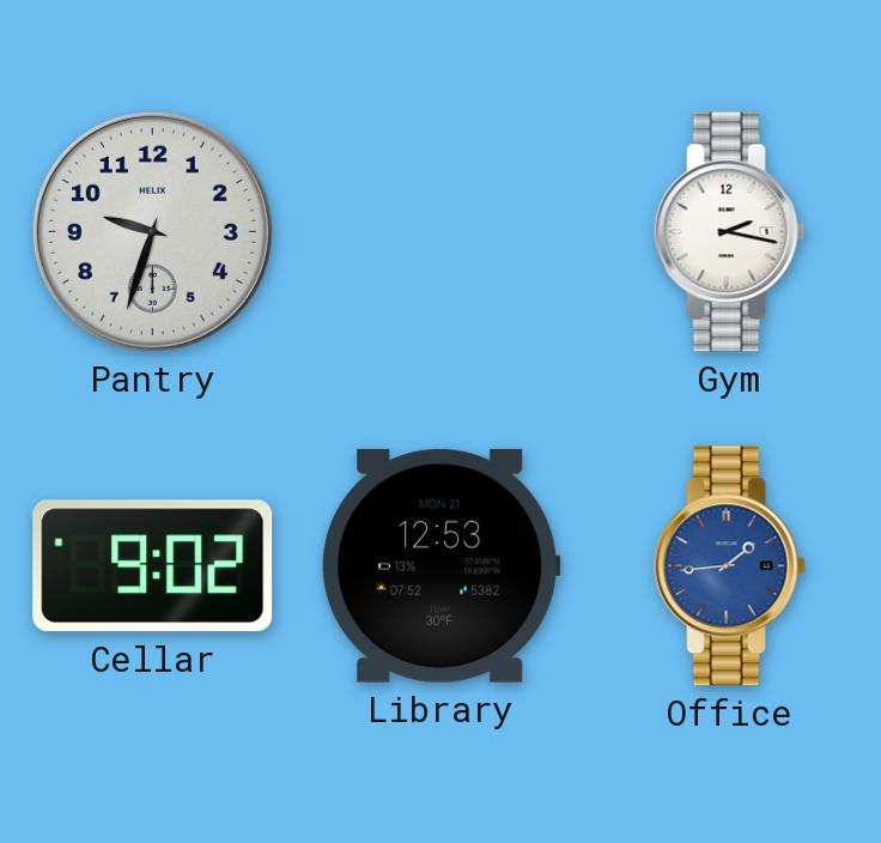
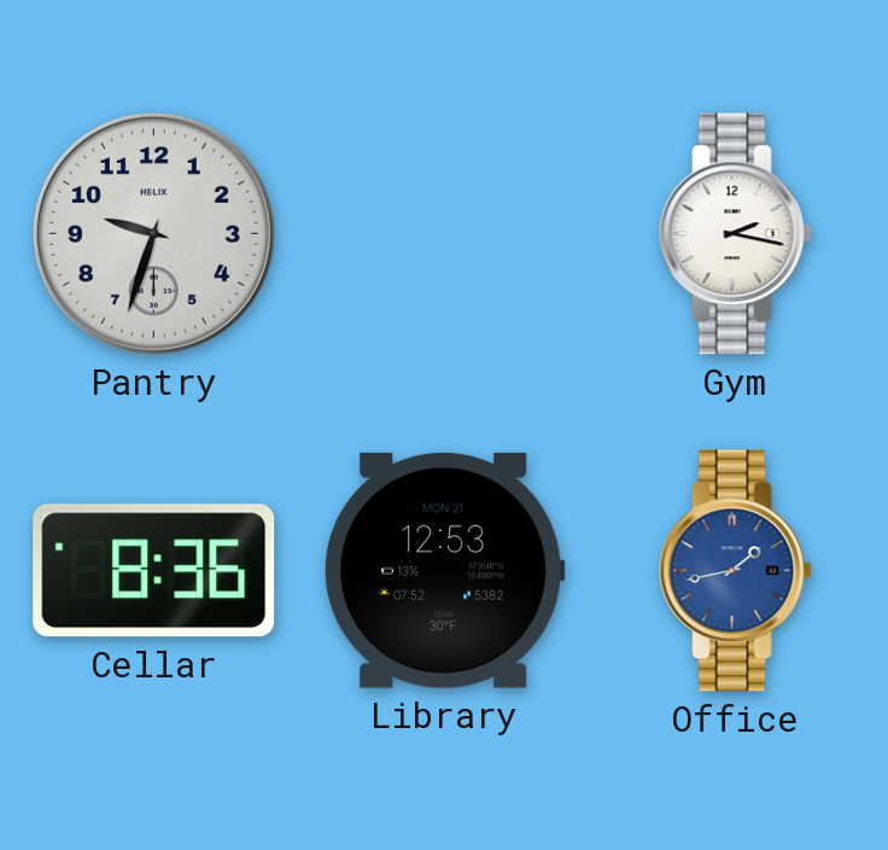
Cellar: 9:02 -> 8:36 (154, 571)
Office: 1:44 -> 1:43 (735, 571)
